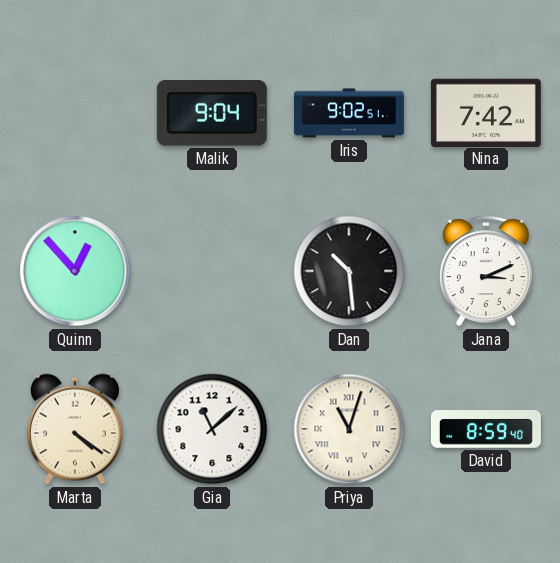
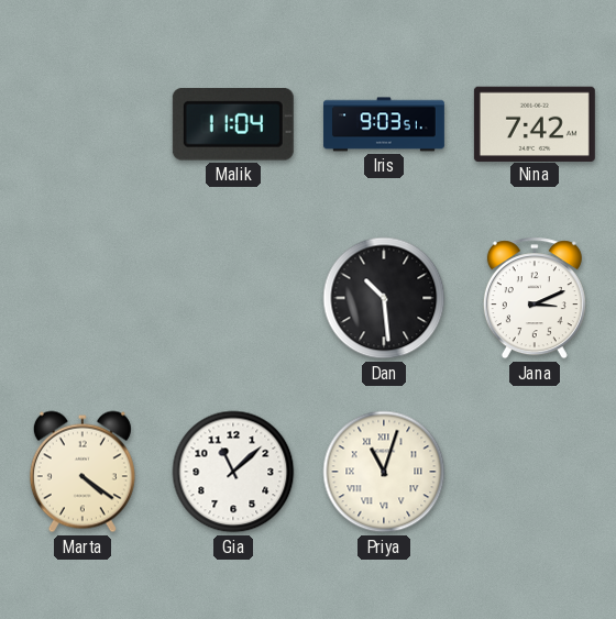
Malik: 9:04 -> 11:04 (233, 125)
Iris: 9:02 -> 9:03 (384, 124)
Quinn: 12:53 -> none (75, 271)
David: 8:59 -> none (486, 429)
